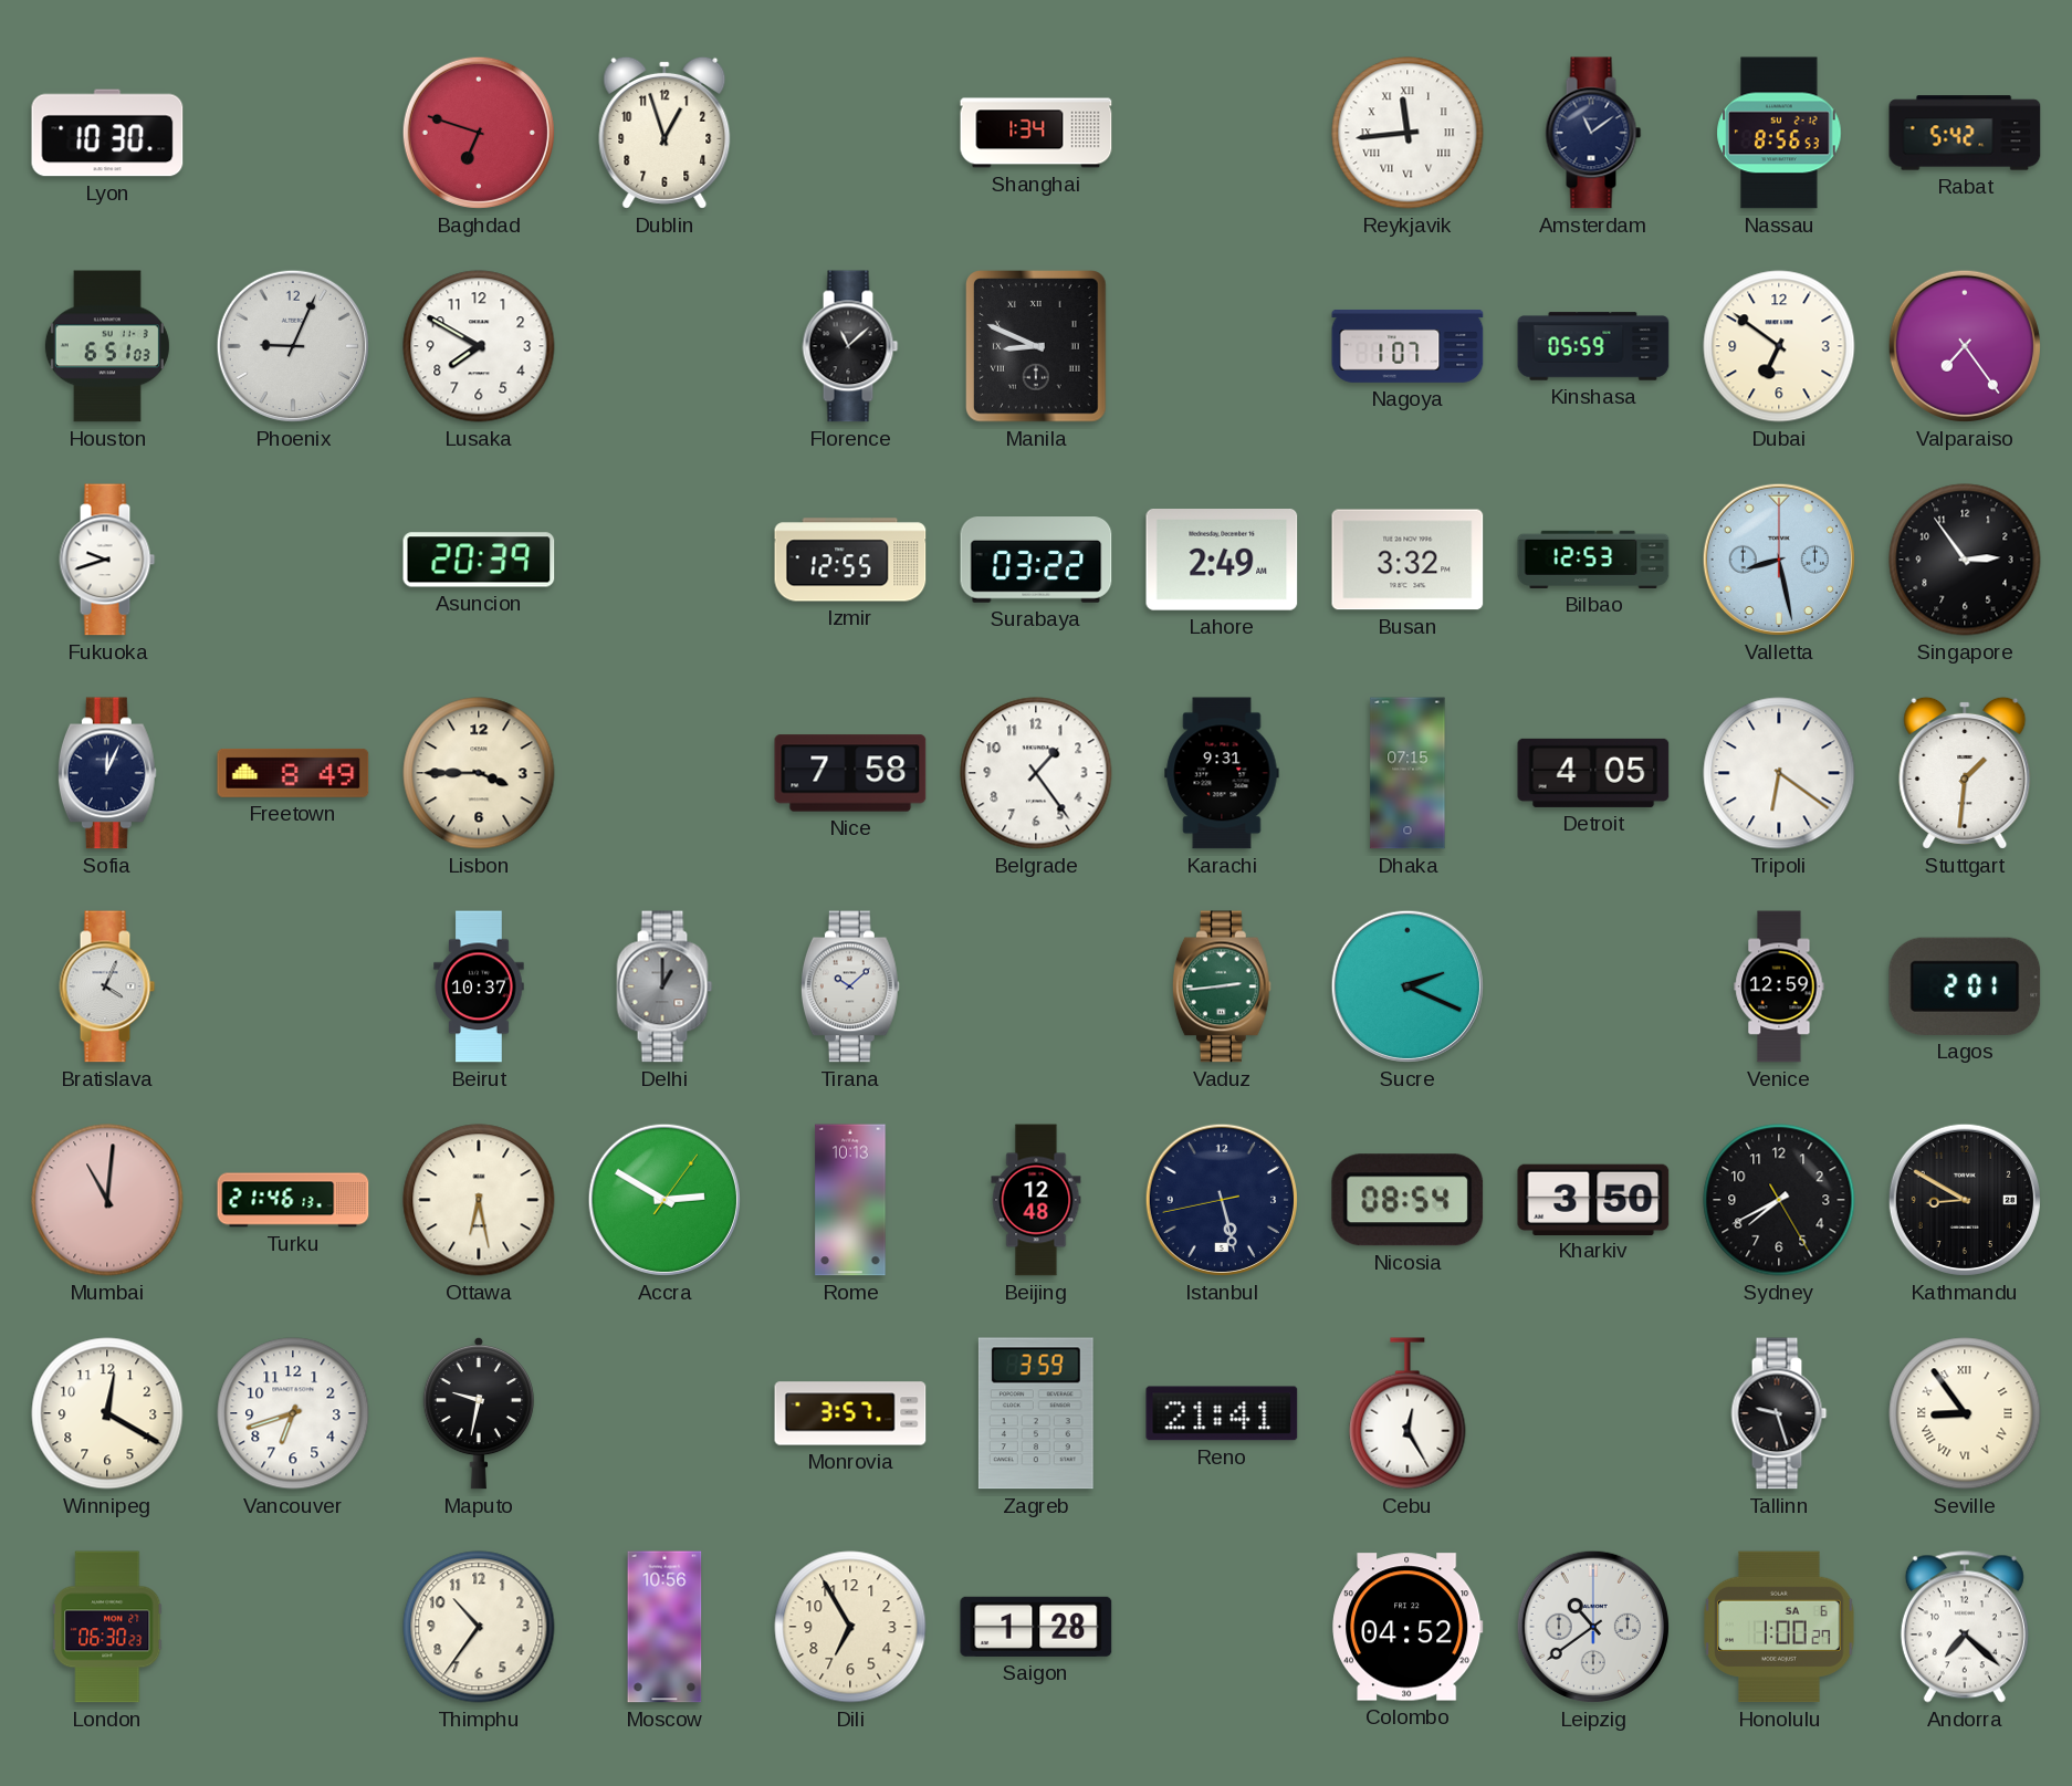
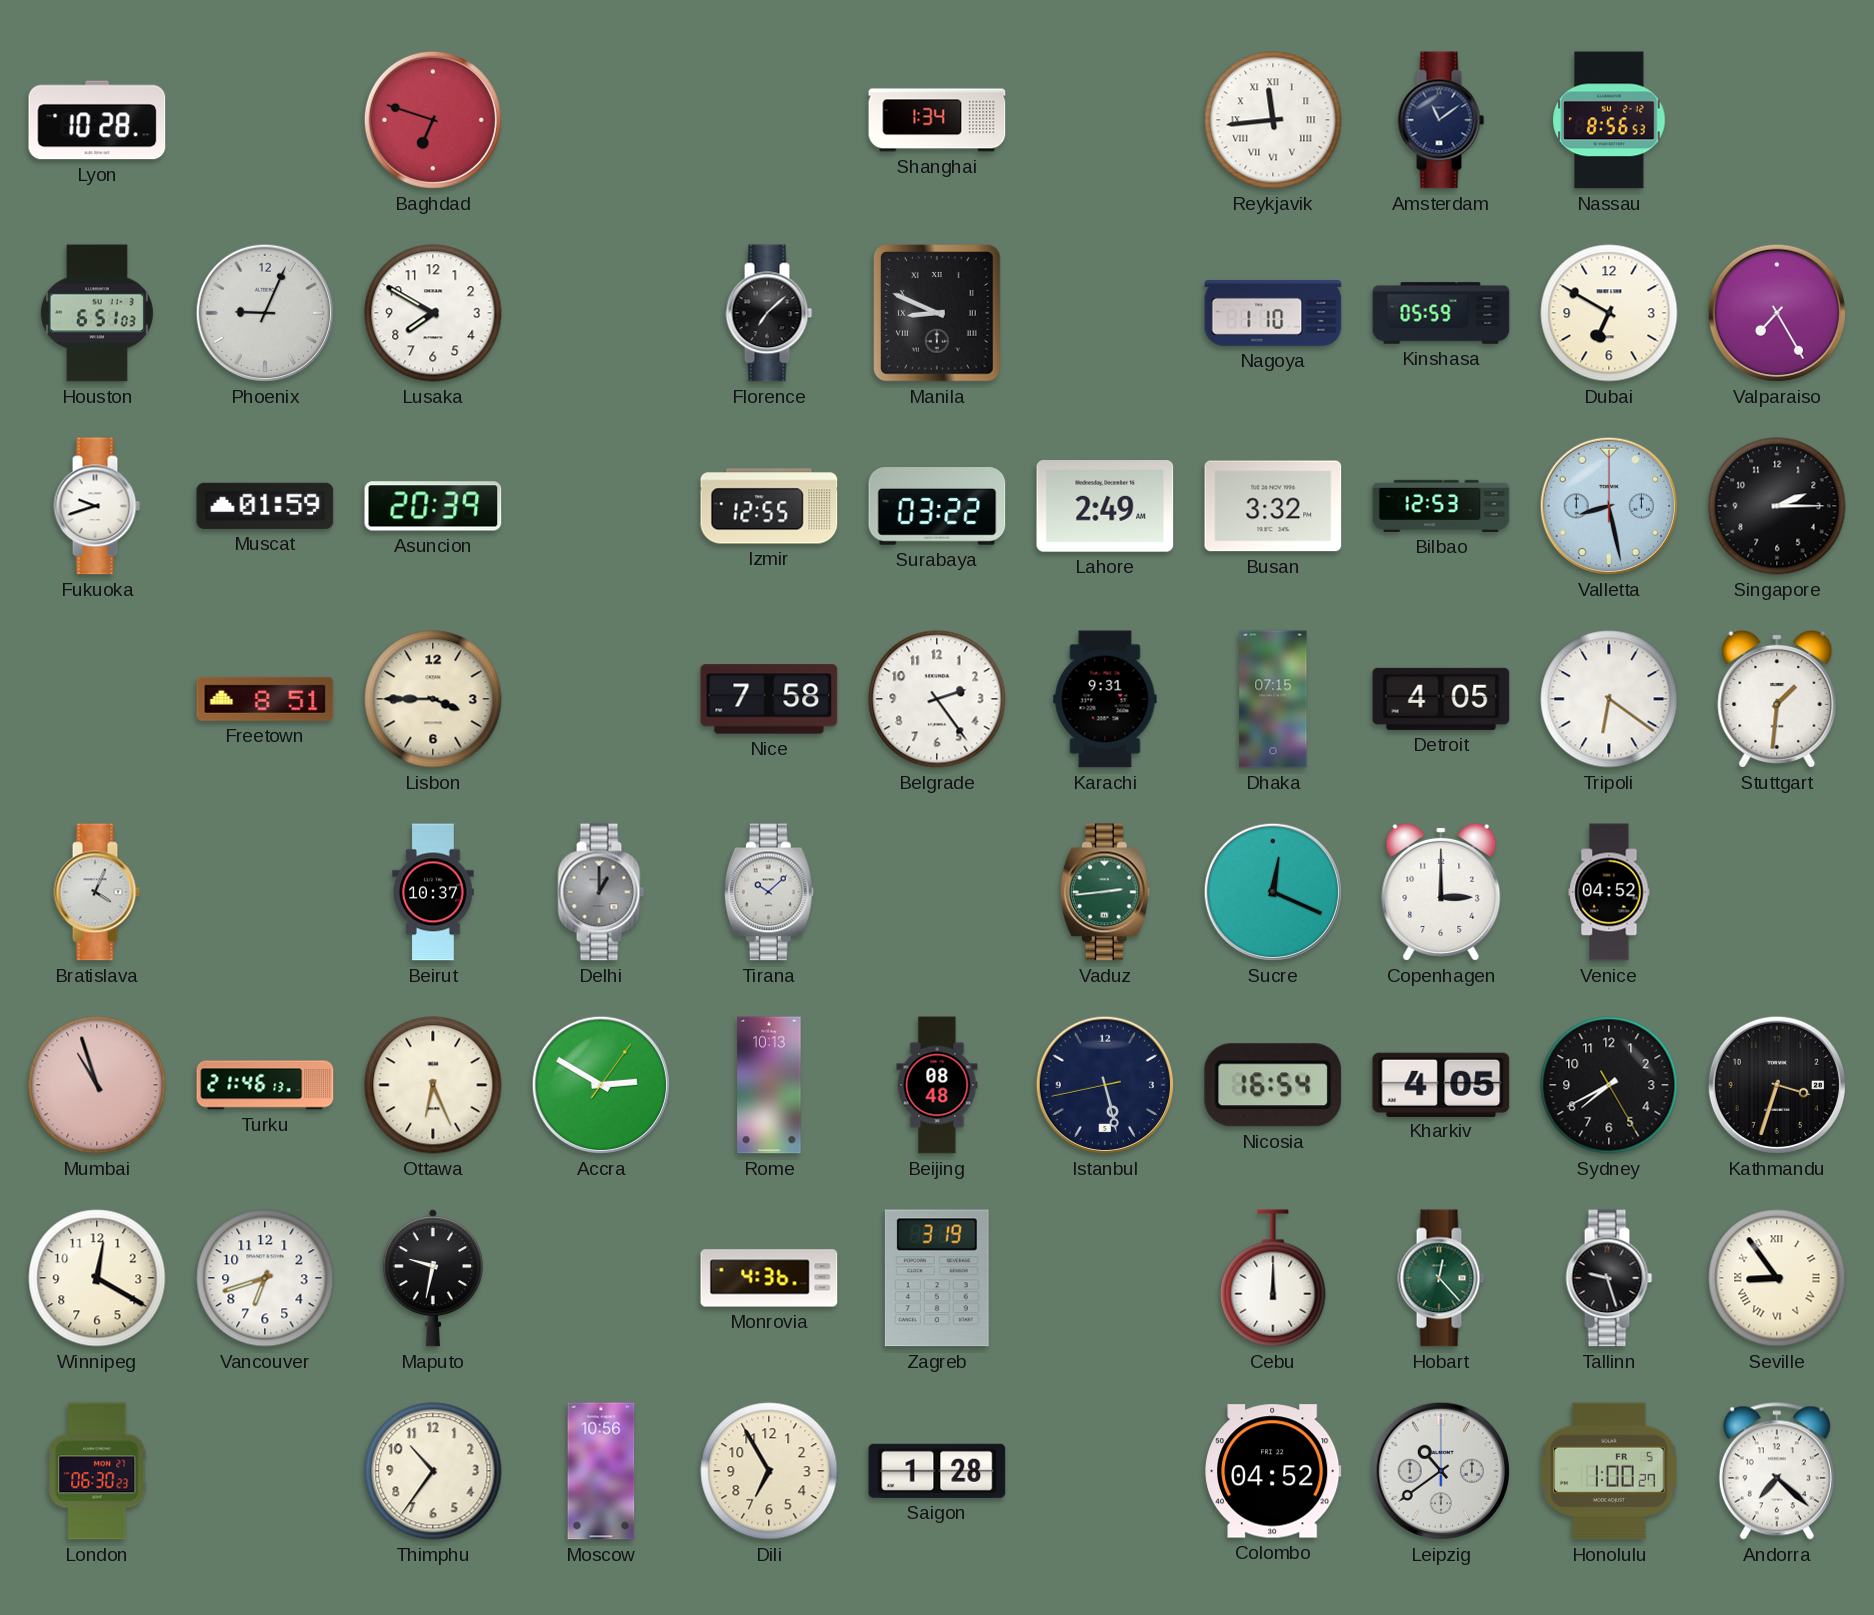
Lyon: 10:30 -> 10:28 (97, 120)
Dublin: 12:57 -> none (664, 133)
Rabat: 5:42 -> none (1965, 133)
Florence: 11:08 -> 7:08 (769, 313)
Nagoya: 1:07 -> 1:10 (1273, 313)
Dubai: 6:51 -> 6:50 (1609, 313)
Valparaiso: 7:24 -> 7:25 (1777, 313)
Muscat: none -> 01:59 (265, 506)
Singapore: 2:54 -> 2:15 (1777, 506)
Sofia: 12:04 -> none (107, 773)
Freetown: 8:49 -> 8:51 (265, 699)
Belgrade: 1:24 -> 2:24 (937, 699)
Sucre: 2:19 -> 12:19 (1273, 892)
Copenhagen: none -> 3:00 (1441, 892)
Venice: 12:59 -> 04:52 (1609, 892)
Lagos: 2:01 -> none (1965, 986)
Mumbai: 11:01 -> 10:57 (97, 1085)
Ottawa: 6:28 -> 6:26 (433, 1085)
Beijing: 12:48 -> 08:48 (937, 1085)
Nicosia: 08:54 -> 16:54 (1273, 1085)
Kharkiv: 3:50 -> 4:05 (1441, 1084)
Kathmandu: 8:50 -> 3:33 (1777, 1085)
Monrovia: 3:57 -> 4:36 (769, 1278)
Zagreb: 3:59 -> 3:19 (937, 1278)
Reno: 21:41 -> none (1222, 1413)
Cebu: 12:25 -> 12:00 (1273, 1278)
Hobart: none -> 12:23 (1441, 1278)
Honolulu date: SA 6 -> FR 5 (1609, 1471)
